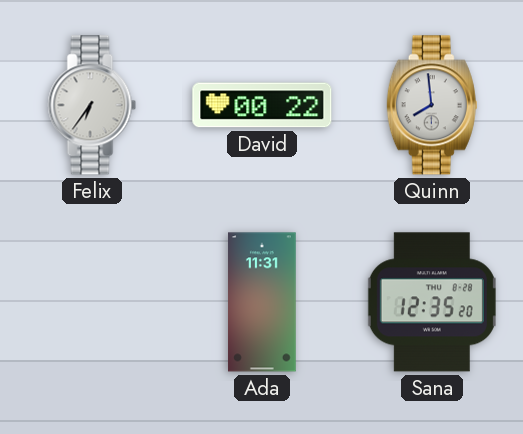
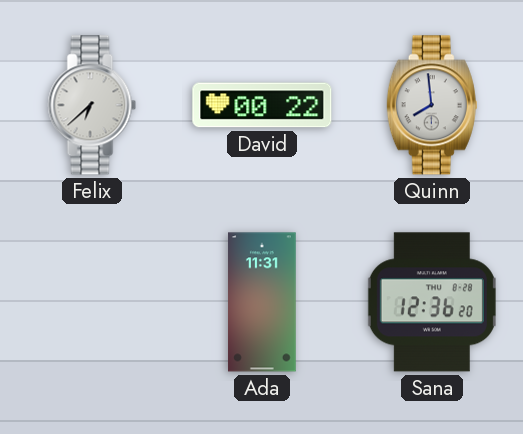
Felix: 6:36 -> 6:38 (92, 105)
Sana: 12:35 -> 12:36 (432, 302)
